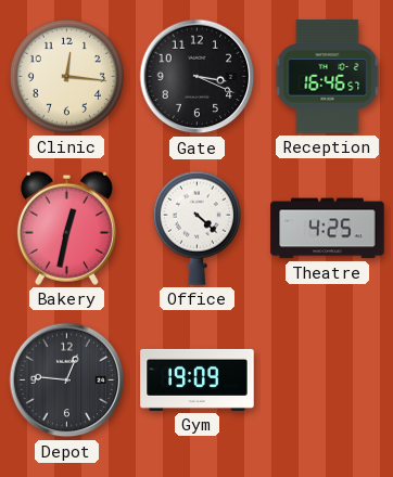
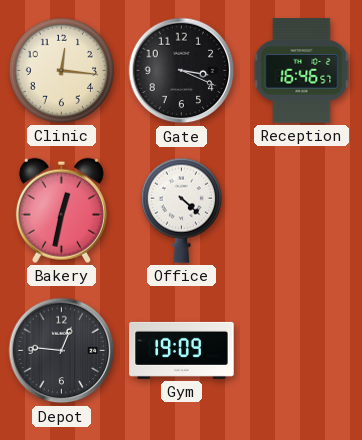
Theatre: 4:25 -> none (328, 229)
